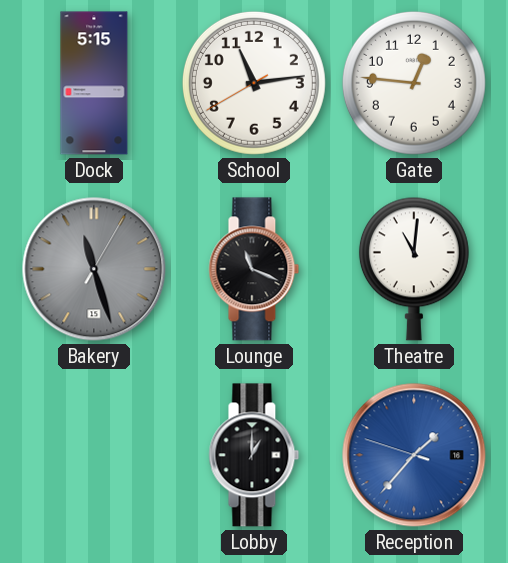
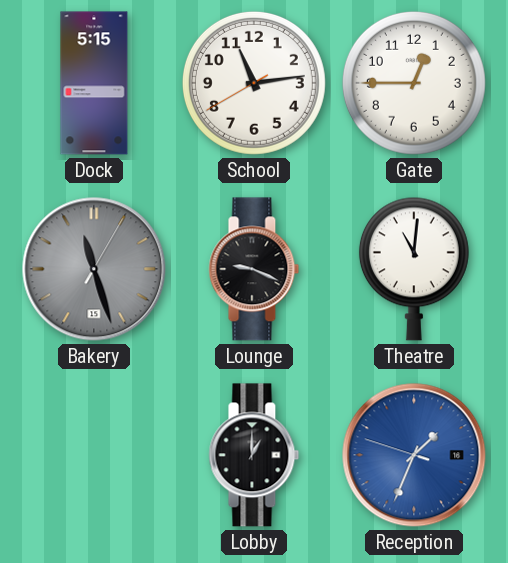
Gate: 12:46 -> 12:45 (414, 83)
Lounge: 11:19 -> 9:19 (254, 269)
Reception: 1:36 -> 1:33 (414, 455)
